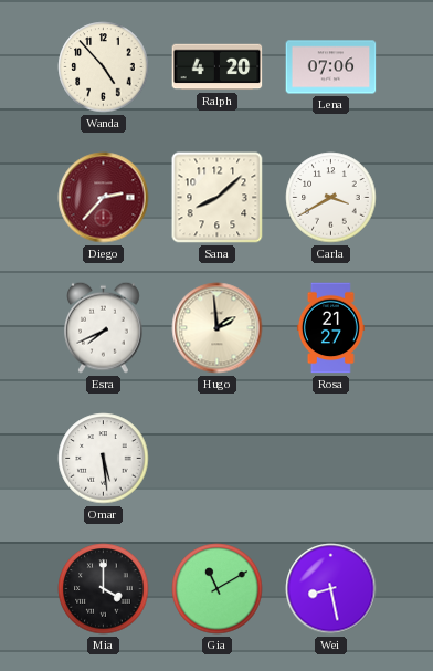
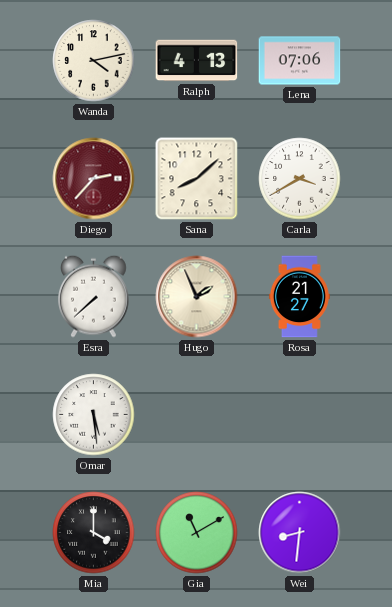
Wanda: 4:53 -> 4:13 (94, 61)
Ralph: 4:20 -> 4:13 (197, 61)
Esra: 7:41 -> 7:38 (94, 296)
Hugo: 1:59 -> 1:56 (197, 297)
Wei: 8:28 -> 8:31 (300, 533)
